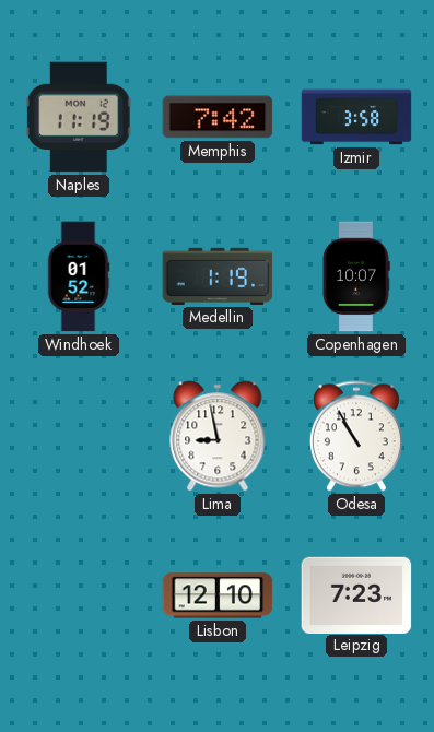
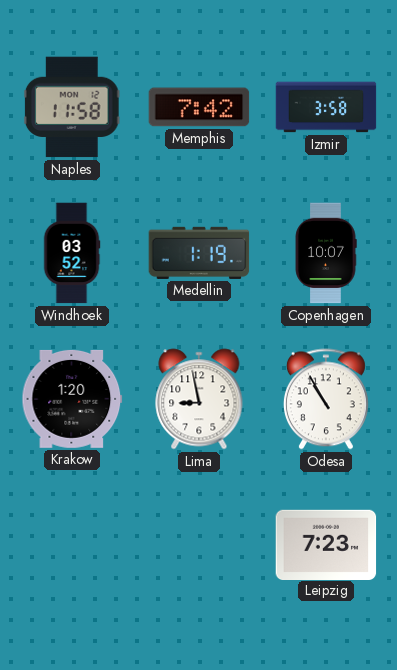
Naples: 11:19 -> 11:58 (72, 107)
Windhoek: 01:52 -> 03:52 (72, 253)
Krakow: none -> 1:20 (72, 399)
Lisbon: 12:10 -> none (218, 595)
